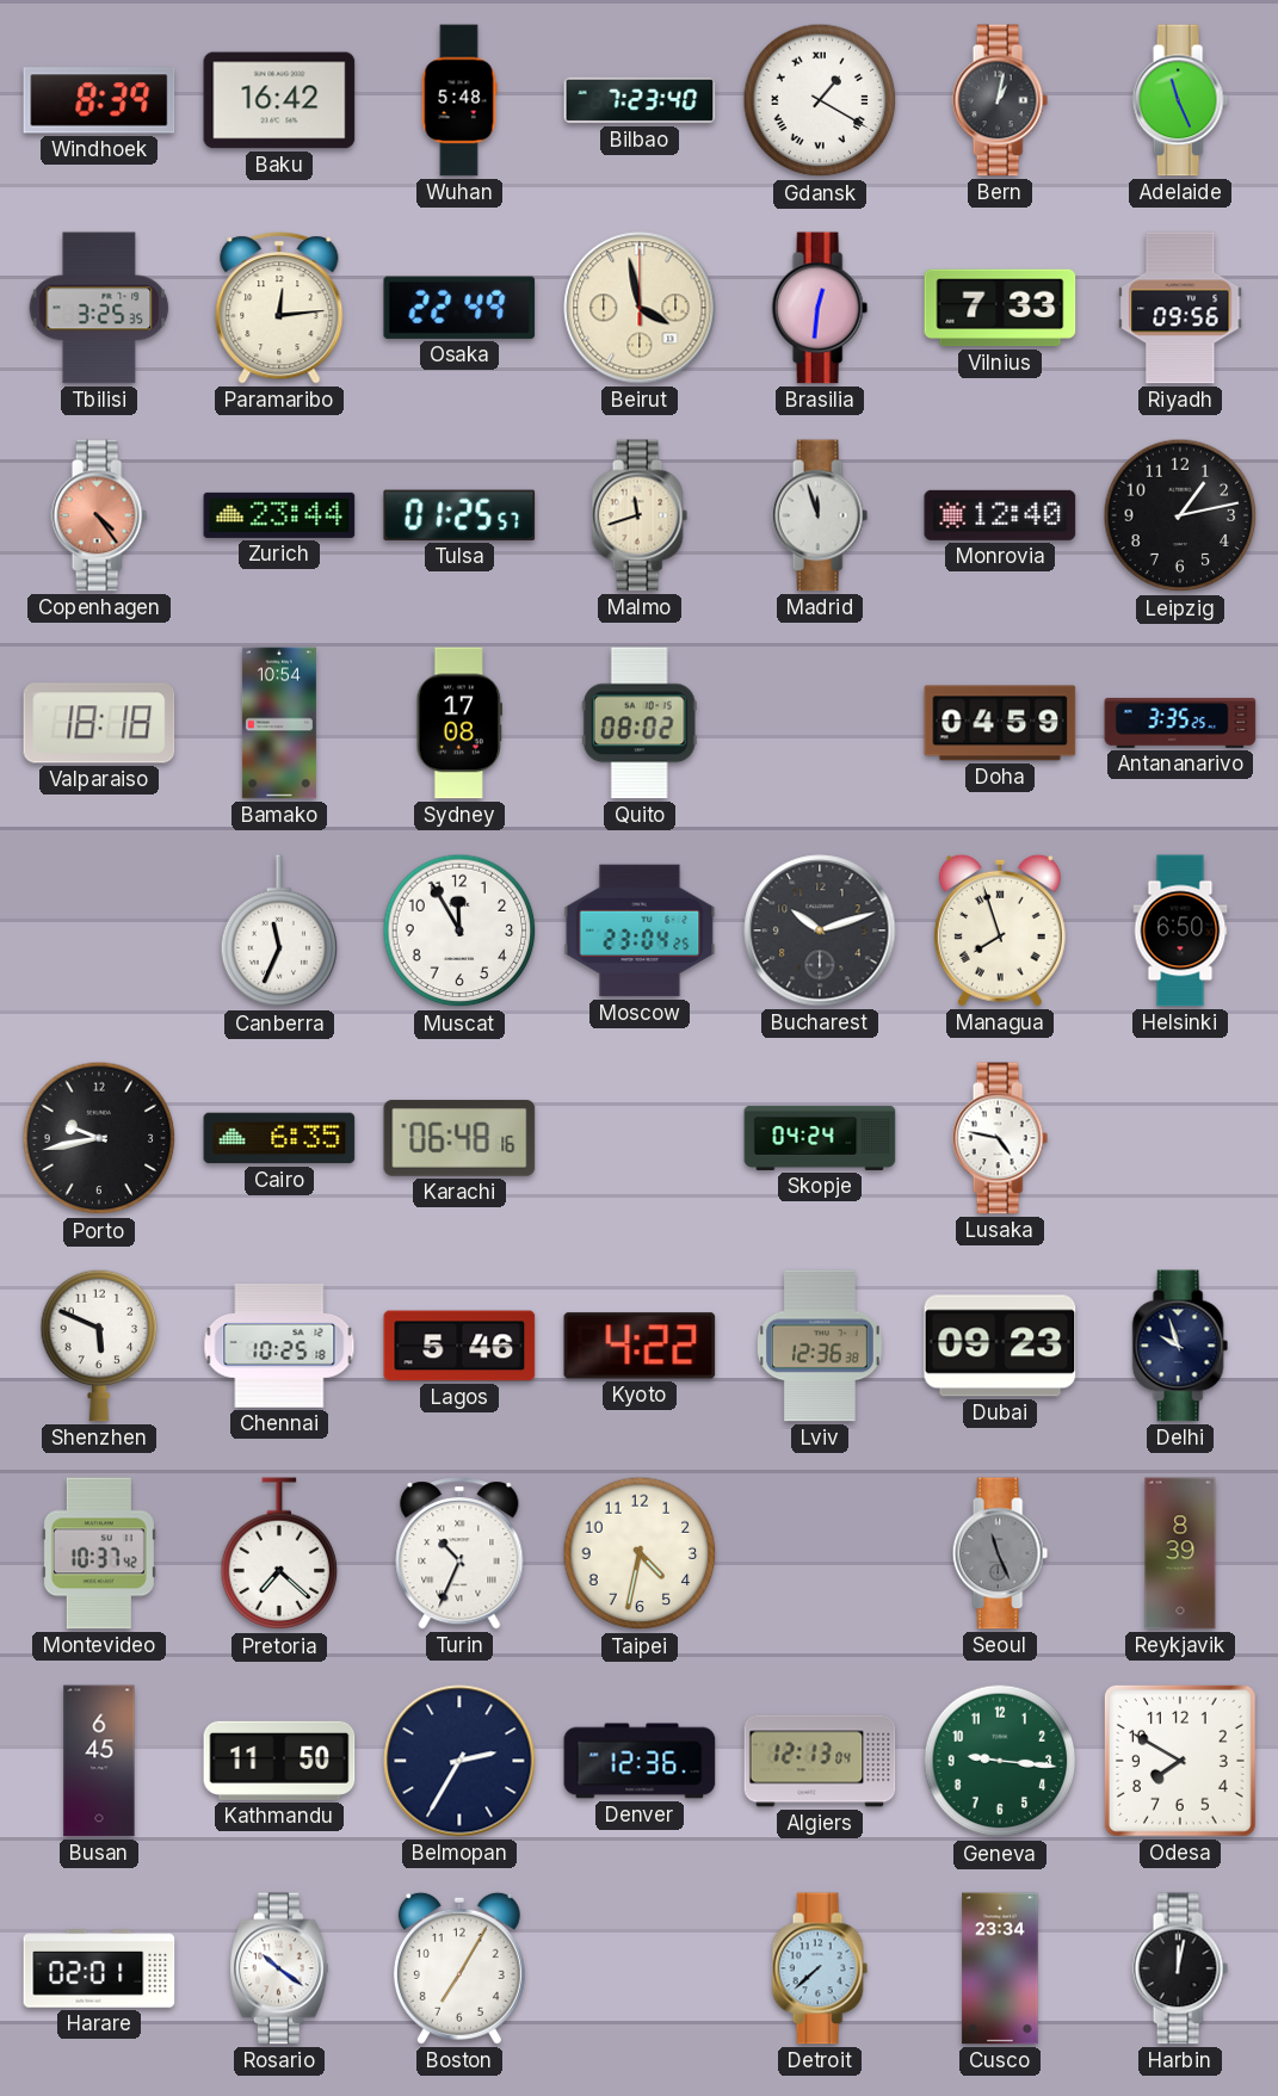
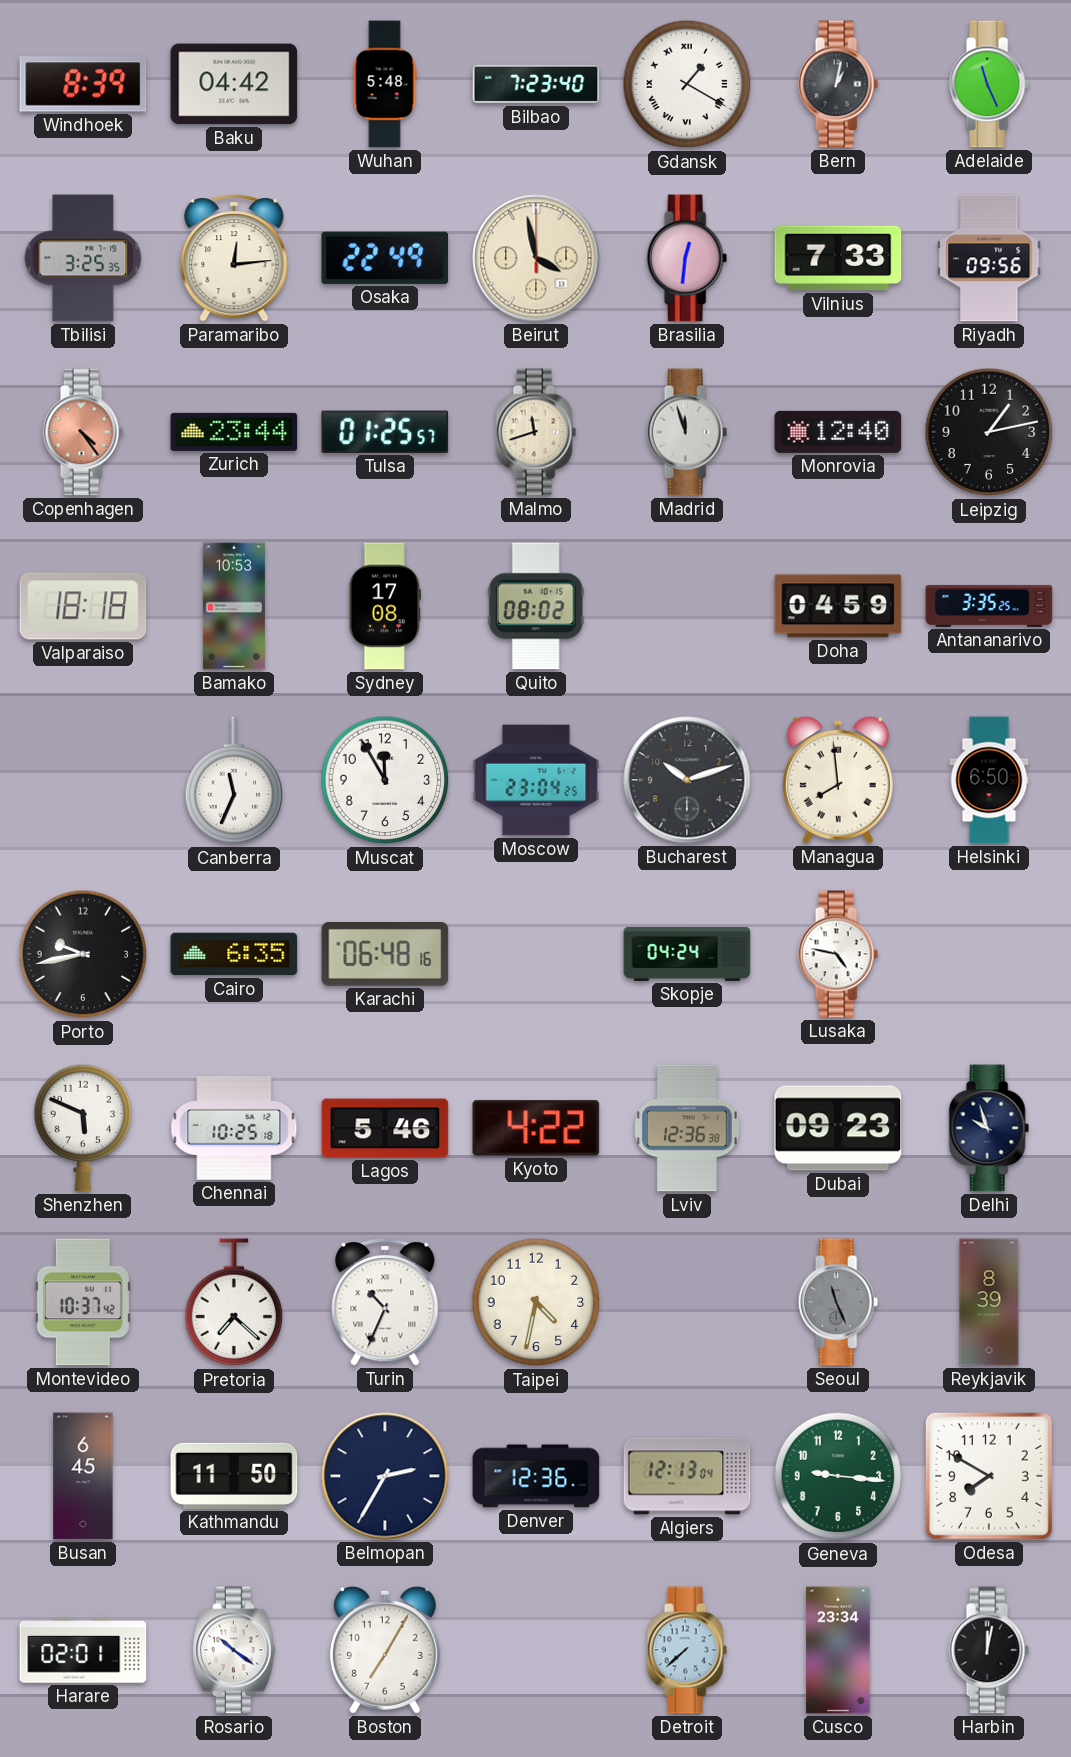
Baku: 16:42 -> 04:42 (234, 84)
Bamako: 10:54 -> 10:53 (234, 606)
Managua: 7:57 -> 7:59 (838, 780)
